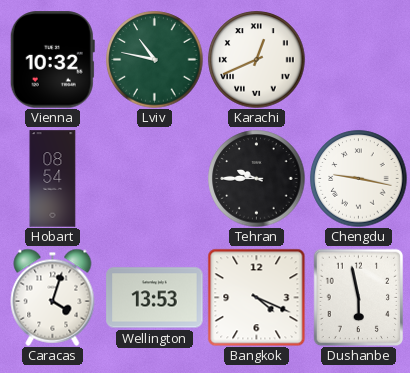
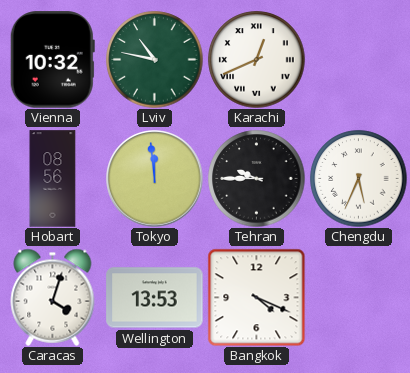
Hobart: 08:54 -> 08:56 (53, 179)
Tokyo: none -> 11:59 (155, 179)
Chengdu: 9:17 -> 5:34 (359, 179)
Dushanbe: 5:58 -> none (359, 297)
